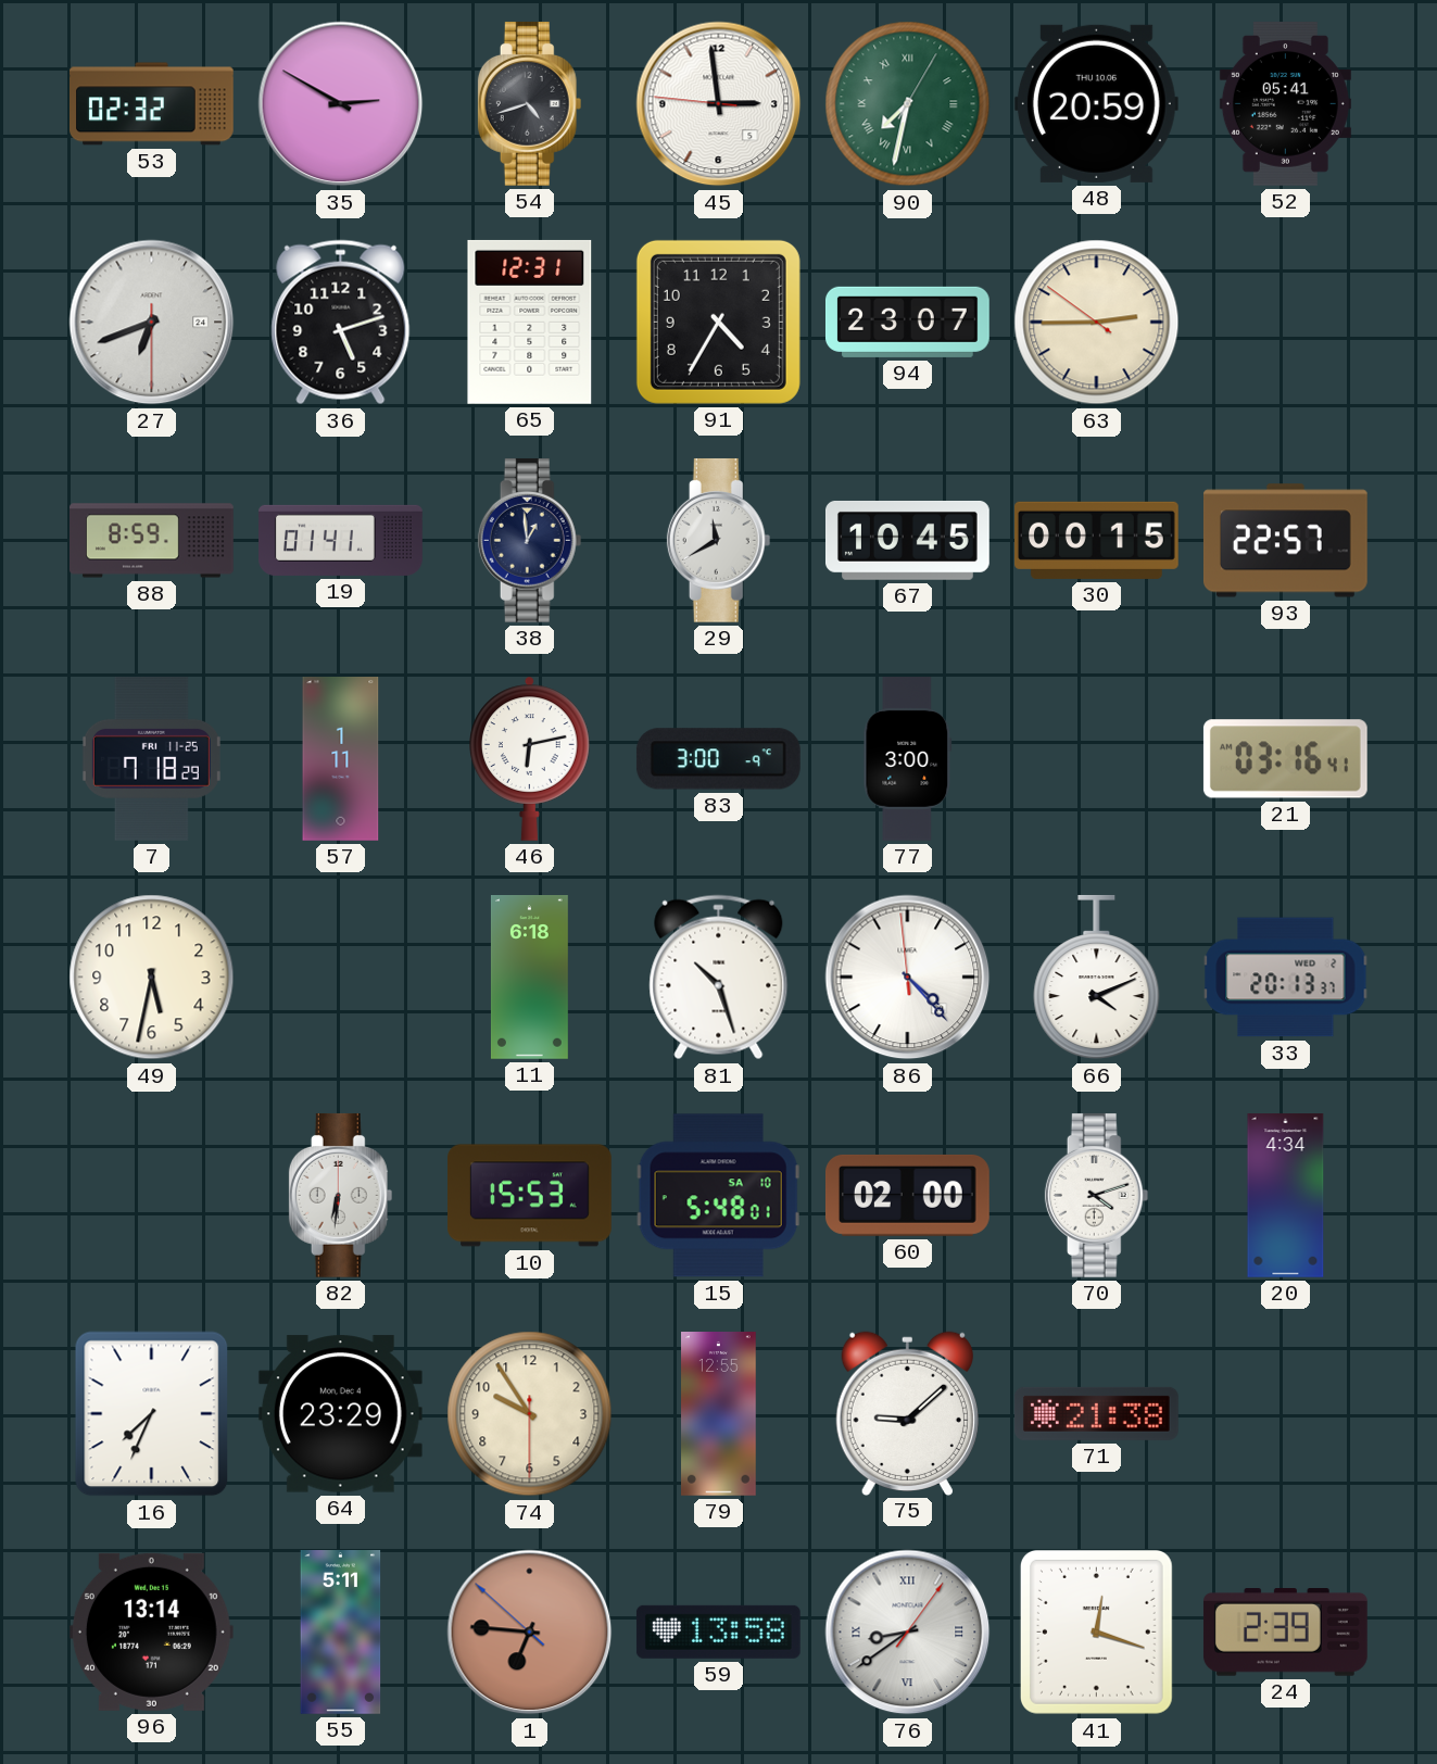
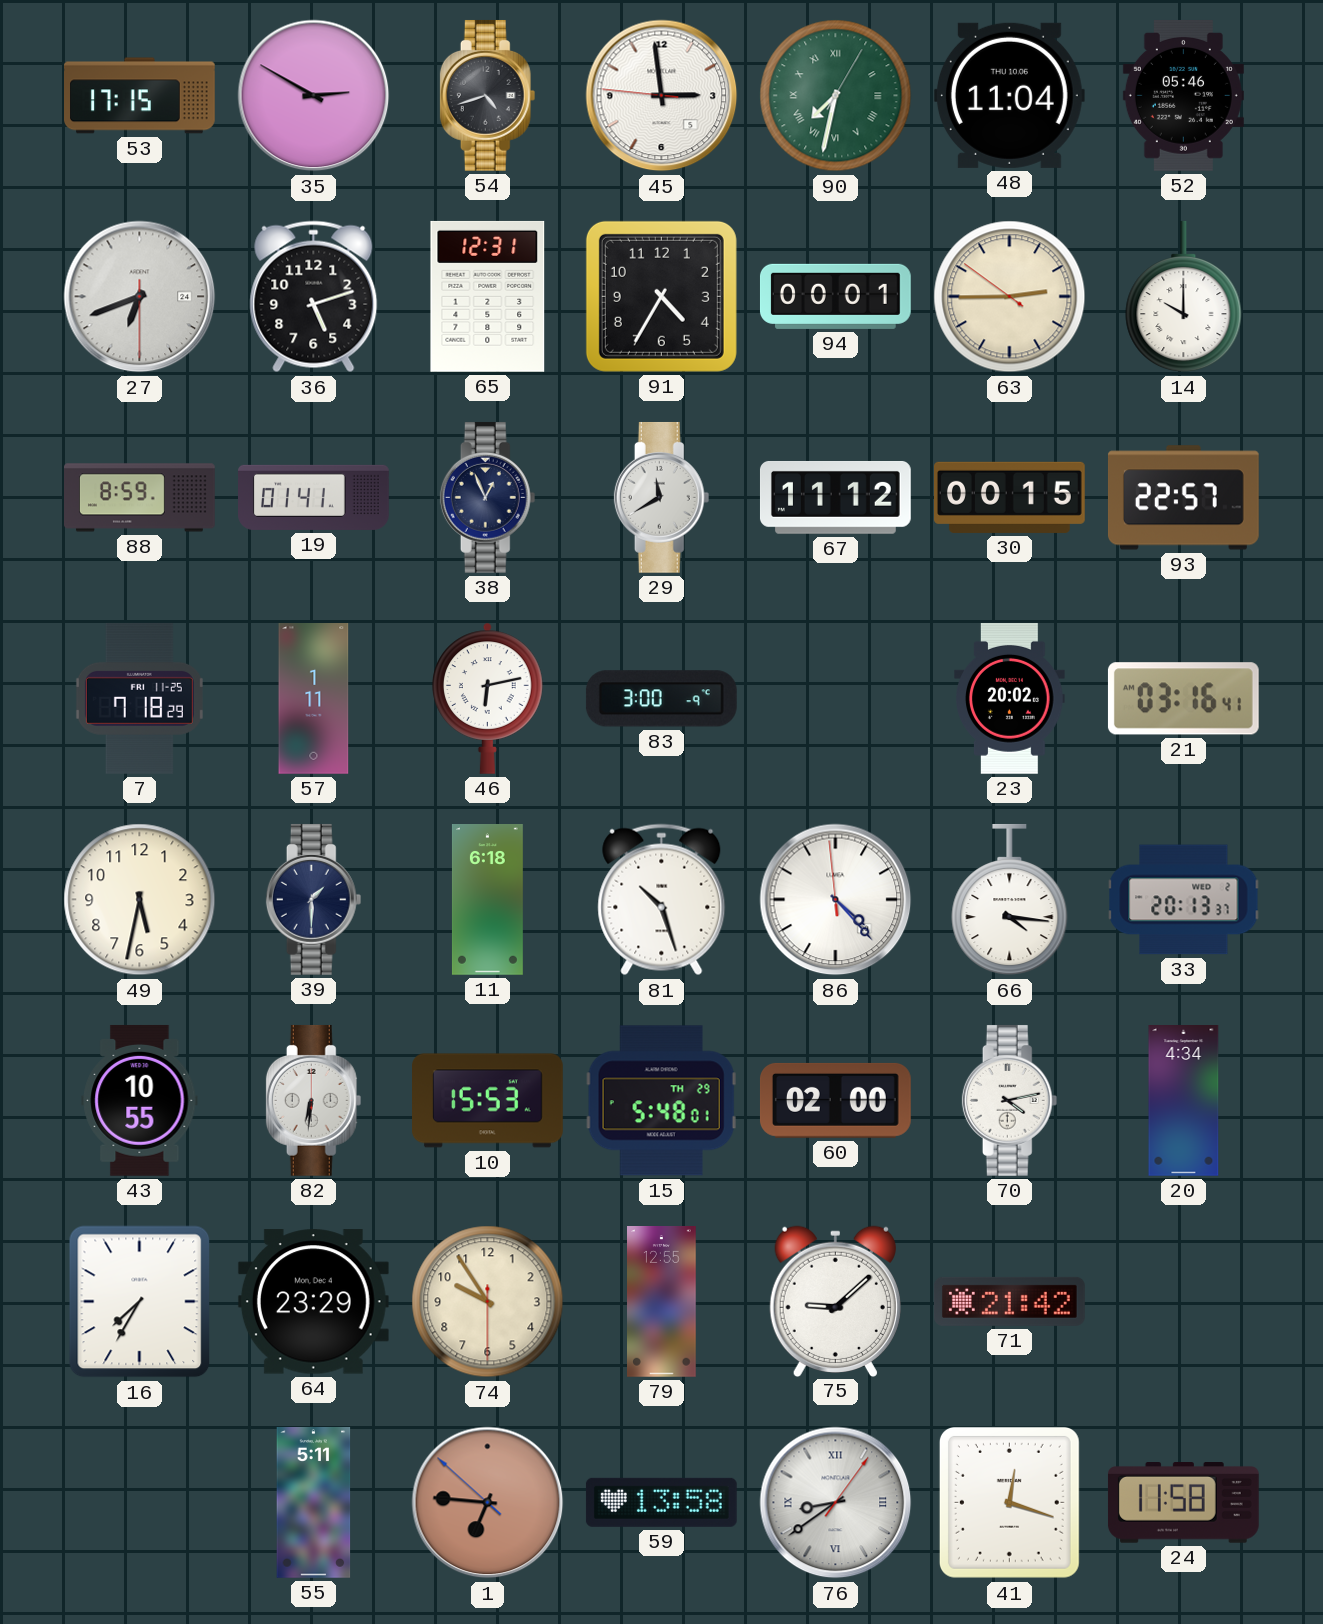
53: 02:32 -> 17:15 (140, 96)
48: 20:59 -> 11:04 (1009, 95)
52: 05:41 -> 05:46 (1183, 95)
94: 23:07 -> 00:01 (835, 296)
14: none -> 10:00 (1184, 297)
38: 12:59 -> 12:56 (488, 497)
67: 10:45 -> 11:12 (835, 497)
77: 3:00 -> none (908, 759)
23: none -> 20:02 (1010, 699)
39: none -> 1:30 (314, 899)
66: 4:11 -> 4:16 (1010, 900)
43: none -> 10:55 (140, 1100)
15 date: SA 10 -> TH 29 (661, 1101)
70: 4:12 -> 4:13 (1010, 1100)
16: 7:34 -> 7:35 (140, 1302)
71: 21:38 -> 21:42 (1009, 1301)
96: 13:14 -> none (151, 1631)
24: 2:39 -> 11:58 (1183, 1503)
